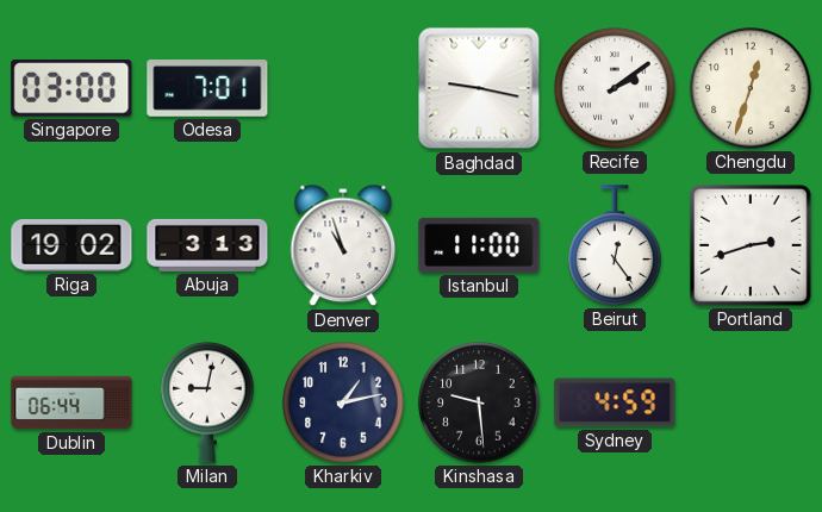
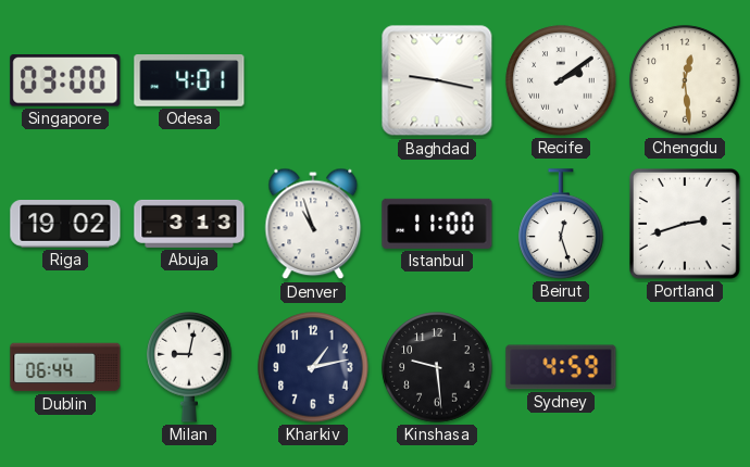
Odesa: 7:01 -> 4:01 (189, 81)
Chengdu: 12:33 -> 12:29 (685, 80)
Beirut: 12:24 -> 12:27 (561, 224)
